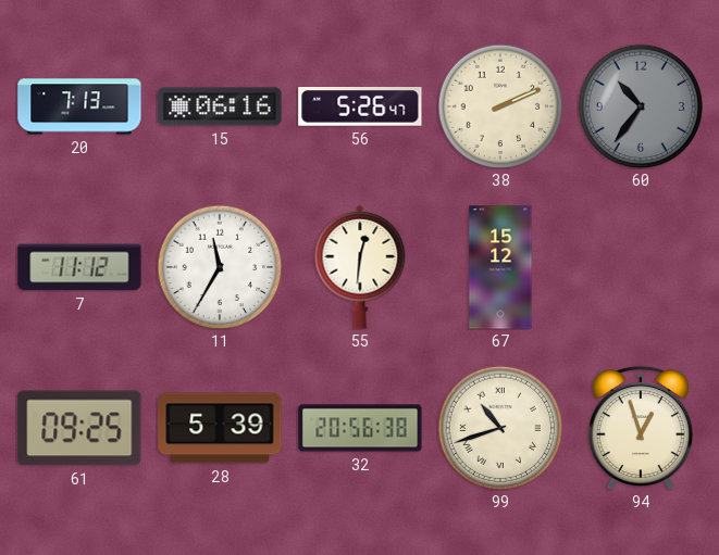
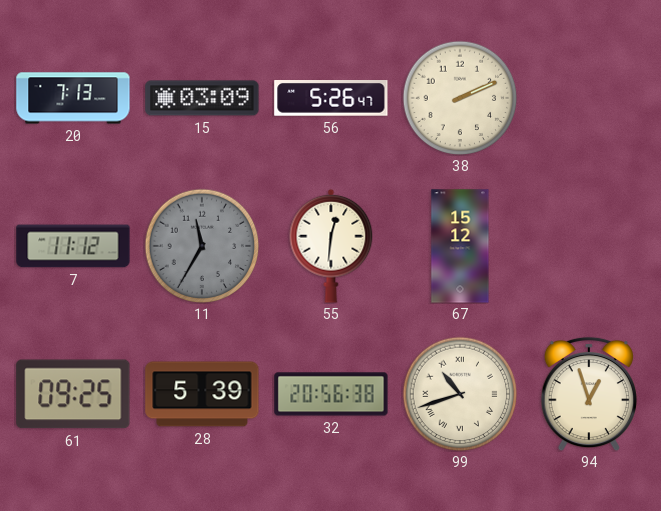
15: 06:16 -> 03:09 (202, 98)
60: 10:36 -> none (641, 106)
11 dial: white -> grey (202, 246)
